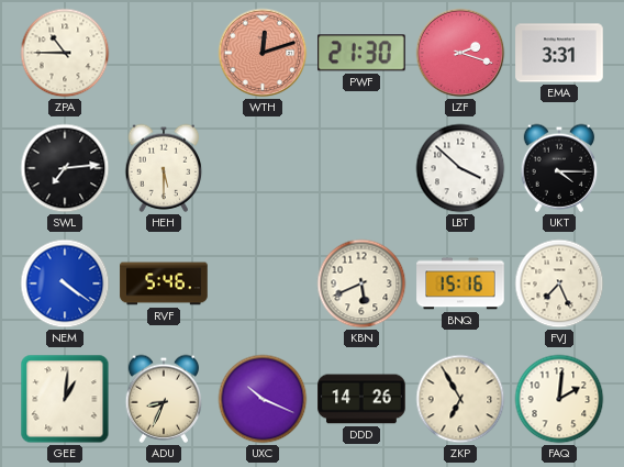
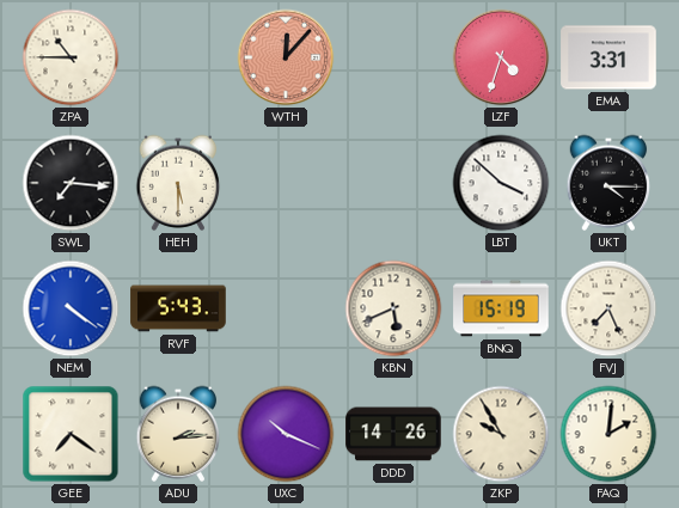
WTH: 12:12 -> 12:07 (286, 57)
PWF: 21:30 -> none (363, 53)
LZF: 2:18 -> 4:33 (501, 57)
SWL: 7:14 -> 7:16 (71, 183)
RVF: 5:46 -> 5:43 (178, 308)
BNQ: 15:16 -> 15:19 (501, 308)
GEE: 1:01 -> 7:21 (71, 434)
ADU: 8:34 -> 2:14 (178, 434)
ZKP: 6:55 -> 9:55 (501, 434)
